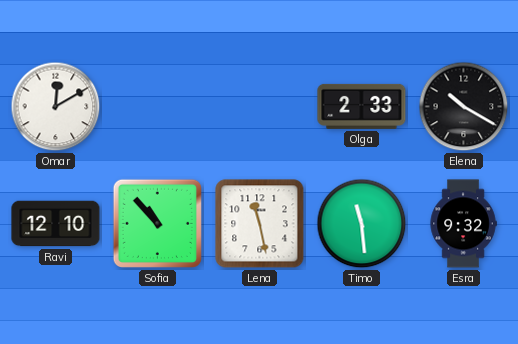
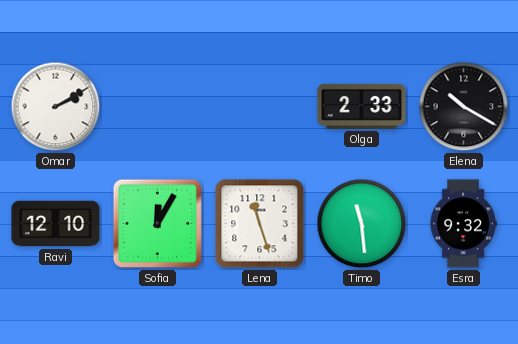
Omar: 12:10 -> 2:10 (56, 107)
Sofia: 10:53 -> 12:05 (157, 223)
Lena: 11:28 -> 11:27 (260, 224)
